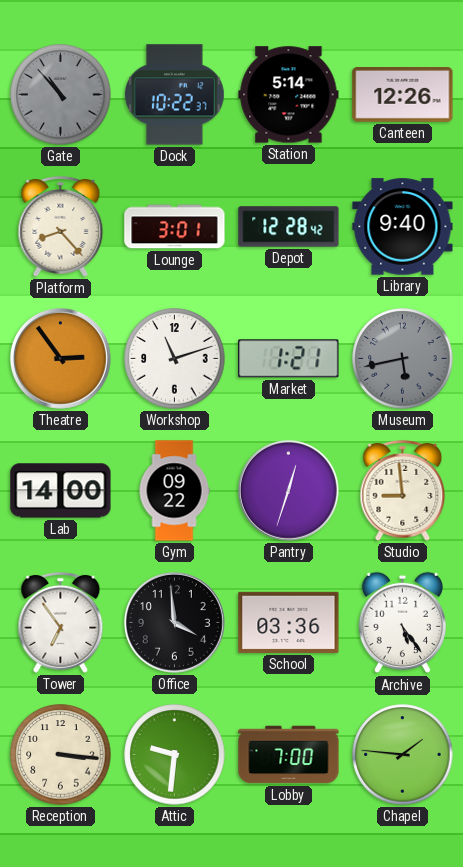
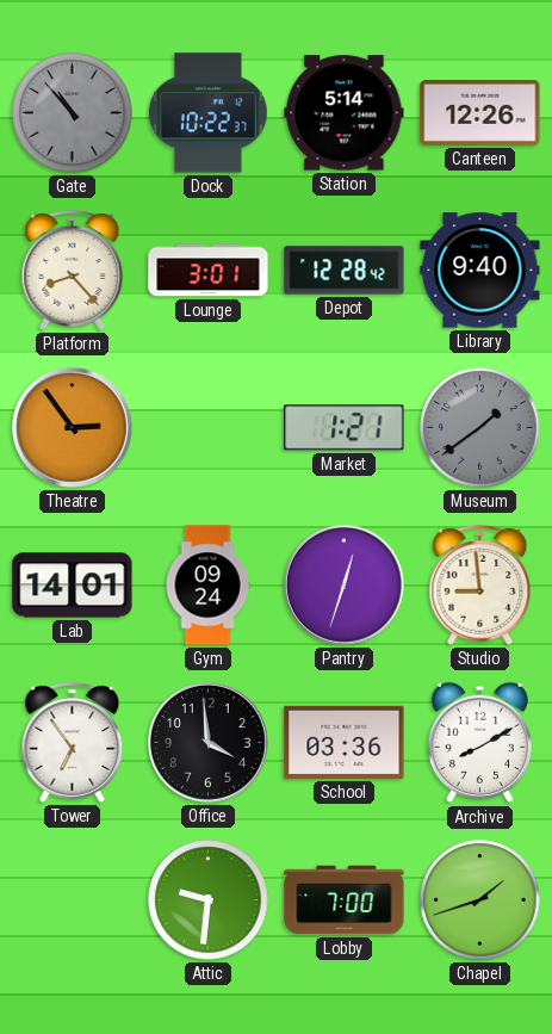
Workshop: 11:12 -> none (175, 359)
Museum: 5:43 -> 1:39 (480, 428)
Lab: 14:00 -> 14:01 (73, 586)
Gym: 09:22 -> 09:24 (207, 586)
Archive: 5:24 -> 8:10 (479, 743)
Reception: 3:16 -> none (61, 755)
Chapel: 1:46 -> 1:42 (480, 900)
